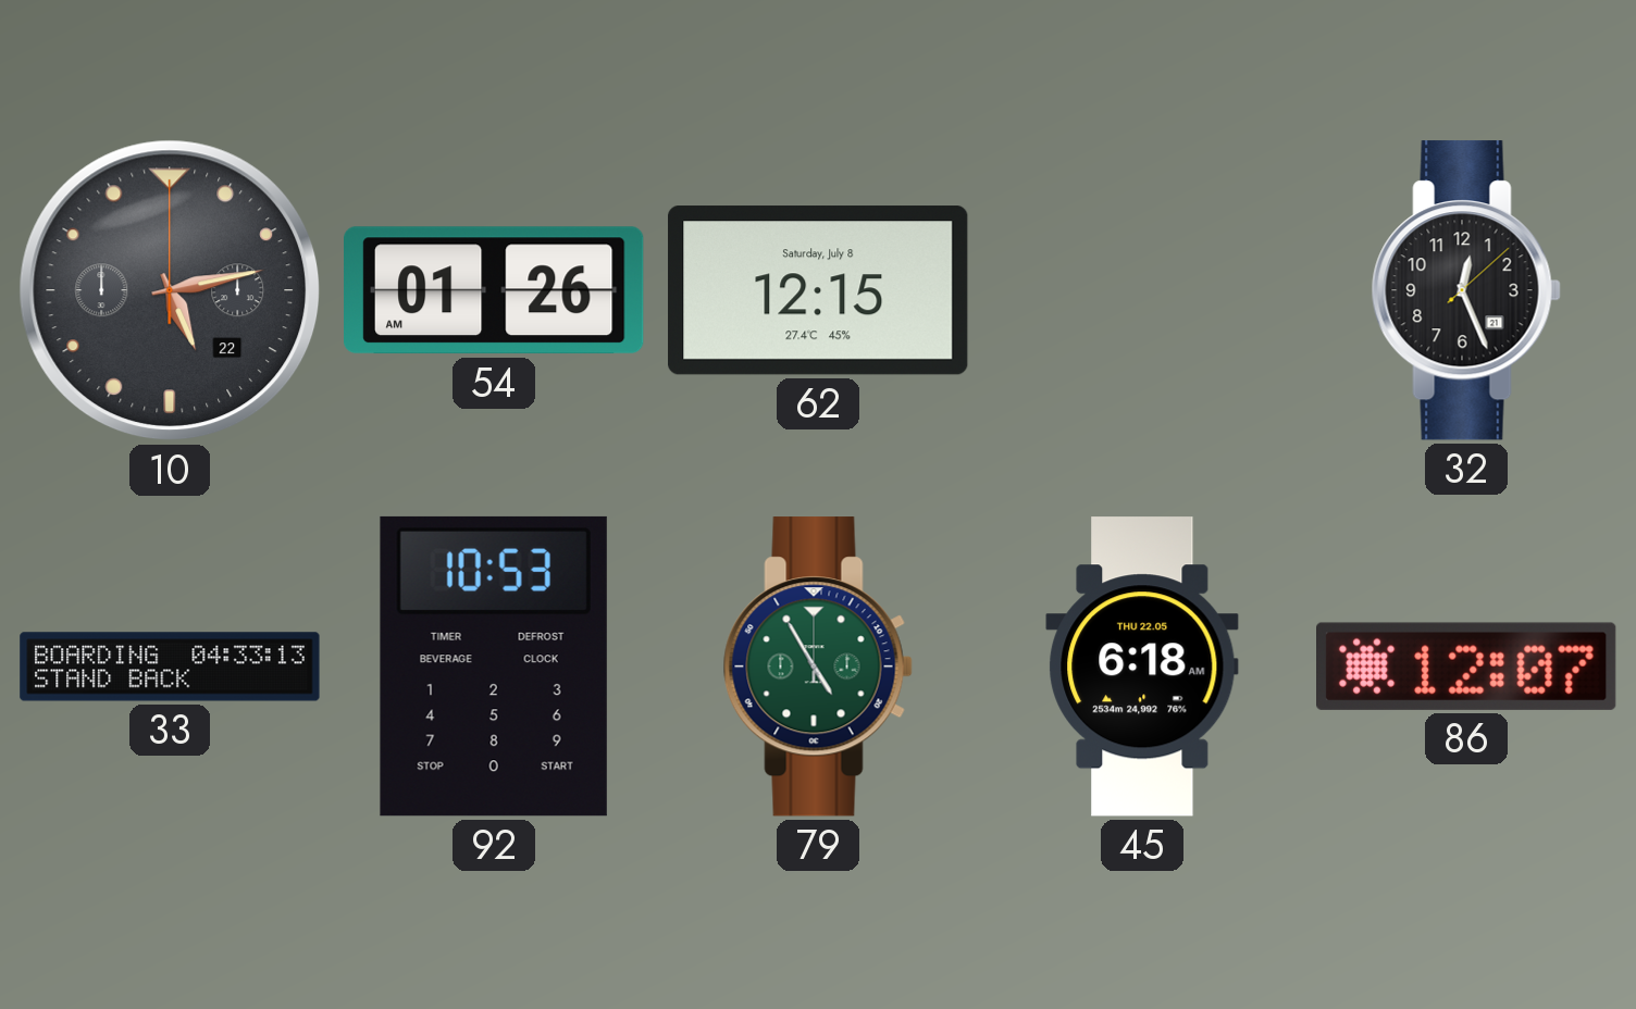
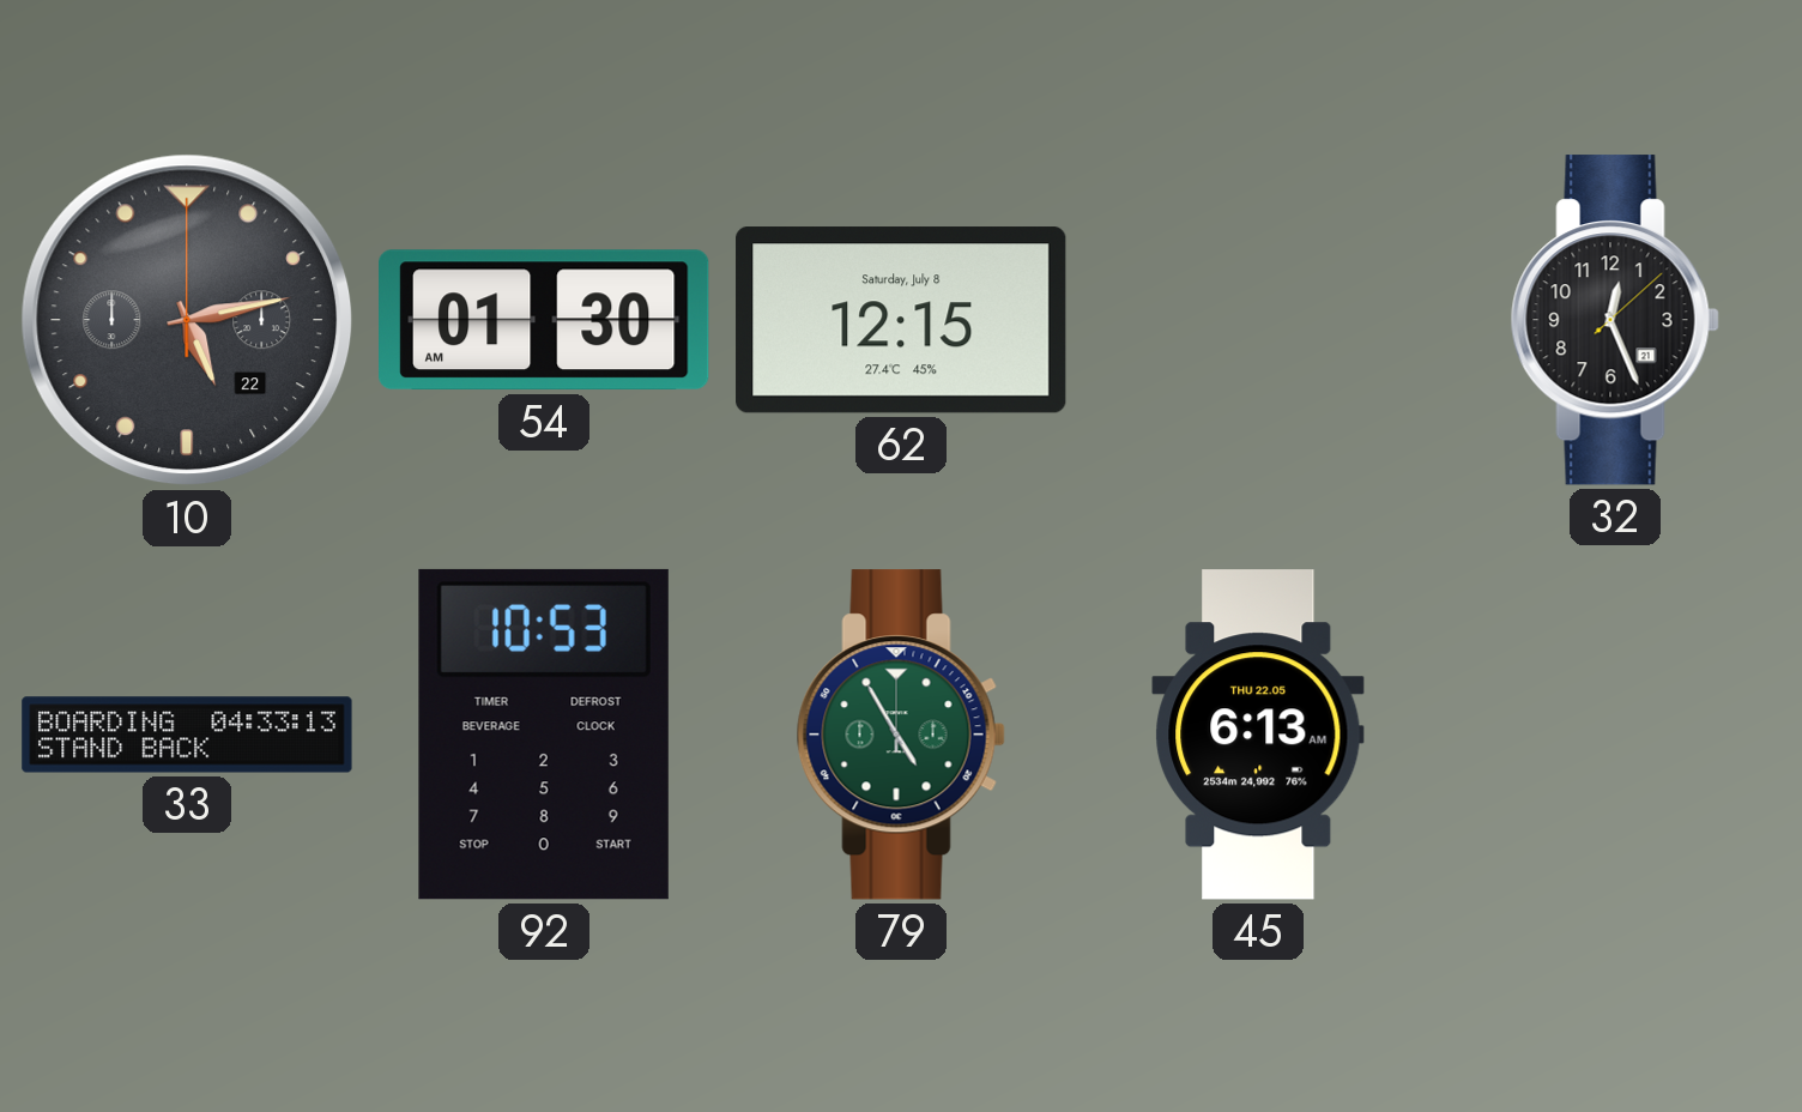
54: 01:26 -> 01:30 (545, 320)
45: 6:18 -> 6:13 (1258, 735)
86: 12:07 -> none (1467, 667)
